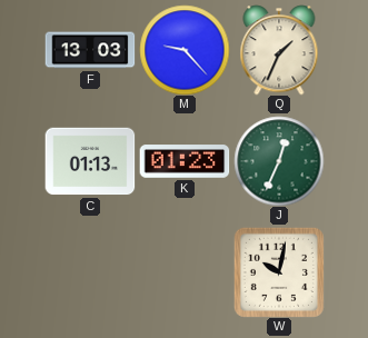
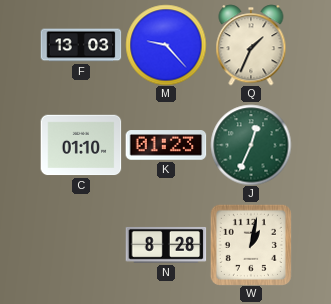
C: 01:13 -> 01:10 (81, 145)
N: none -> 8:28 (166, 245)
W: 10:02 -> 1:02 (251, 245)
